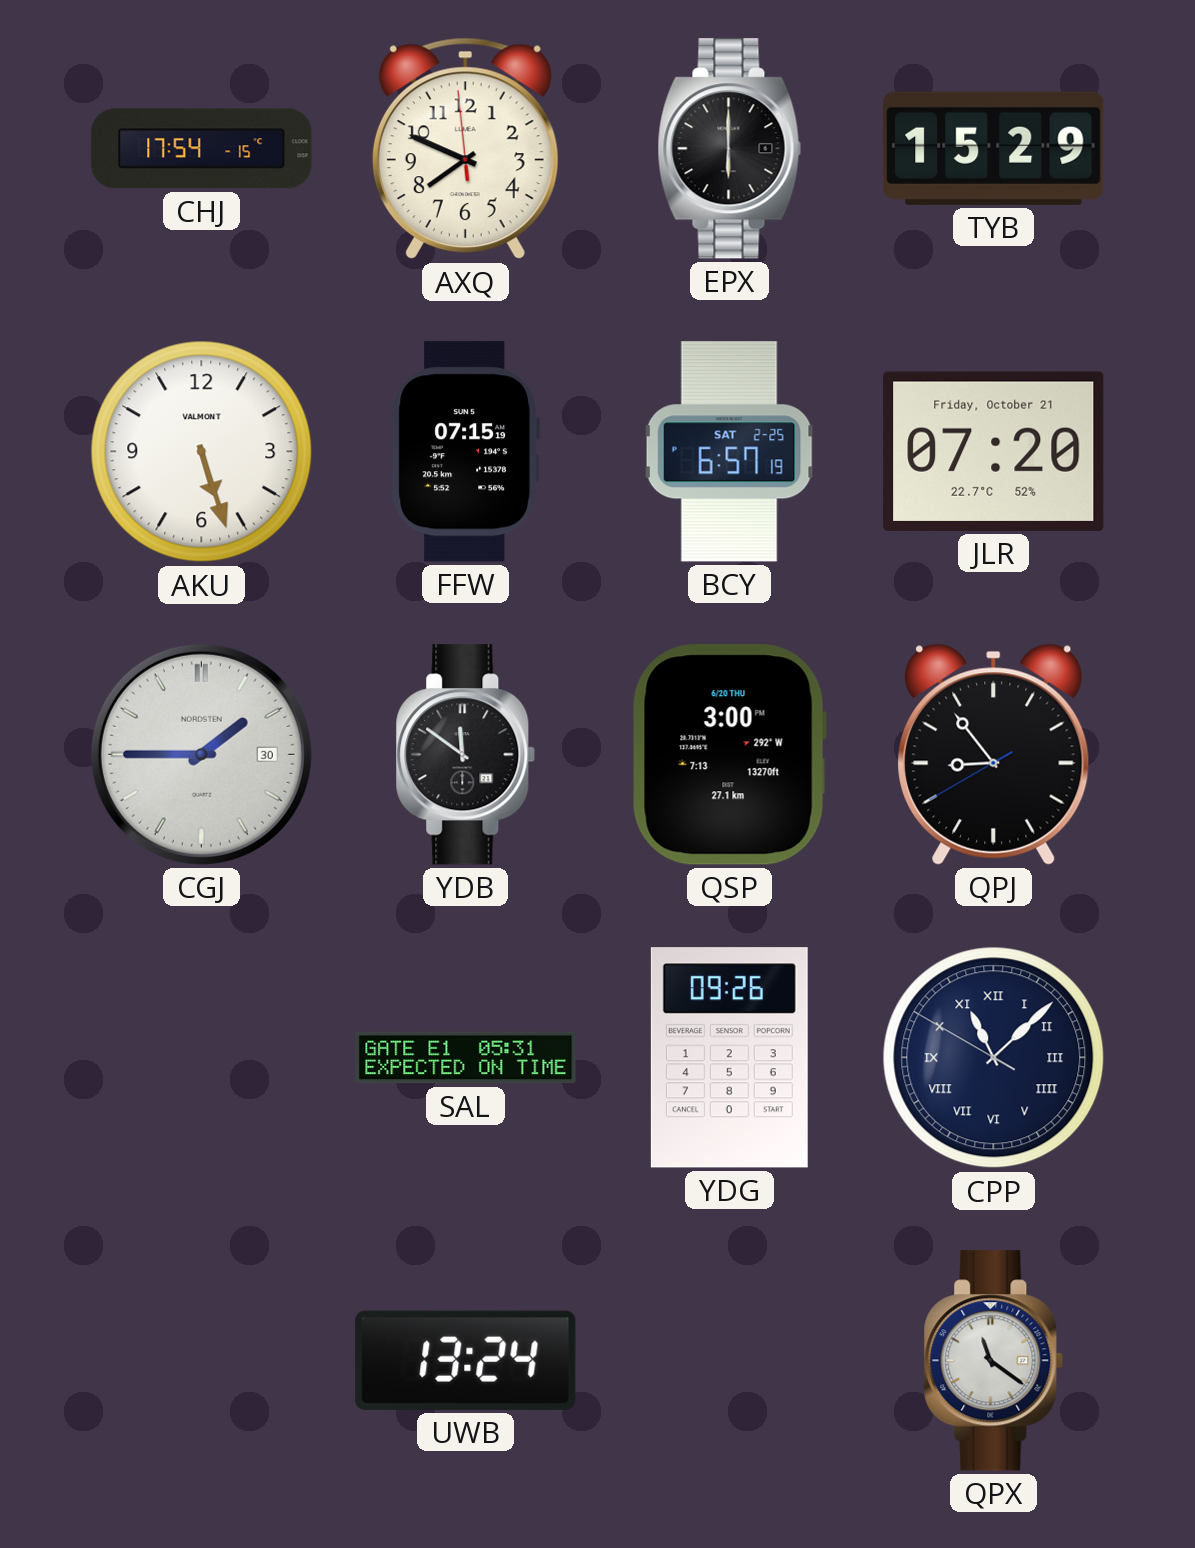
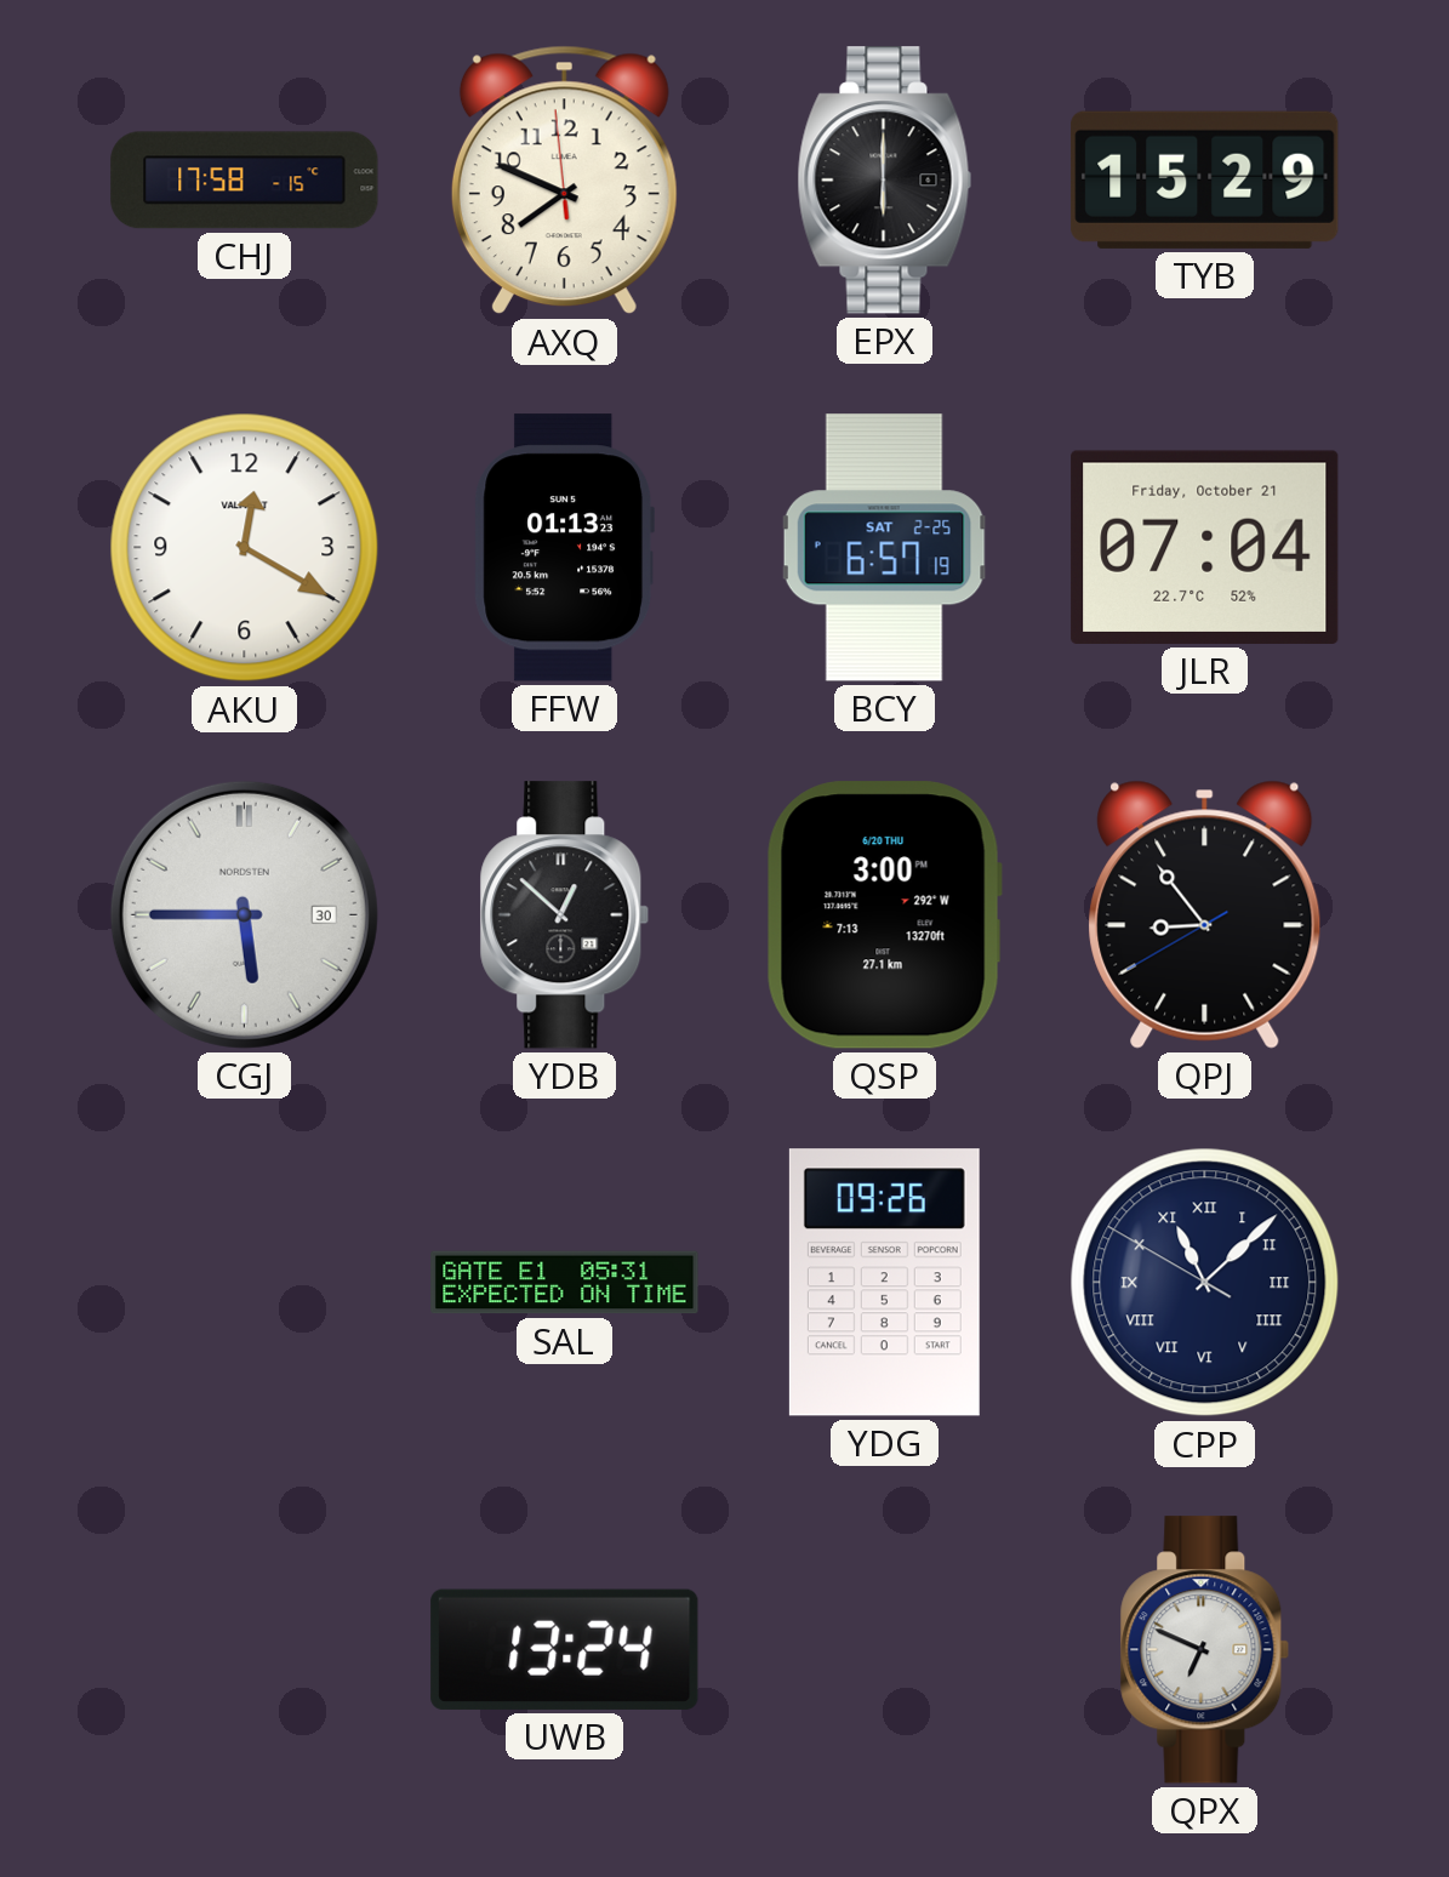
CHJ: 17:54 -> 17:58 (245, 181)
AKU: 5:27 -> 12:20 (245, 548)
FFW: 07:15 -> 01:13 (564, 548)
JLR: 07:20 -> 07:04 (1205, 547)
CGJ: 1:45 -> 5:45 (244, 914)
YDB: 11:51 -> 12:52 (565, 915)
QPX: 11:21 -> 6:49 (1205, 1650)
